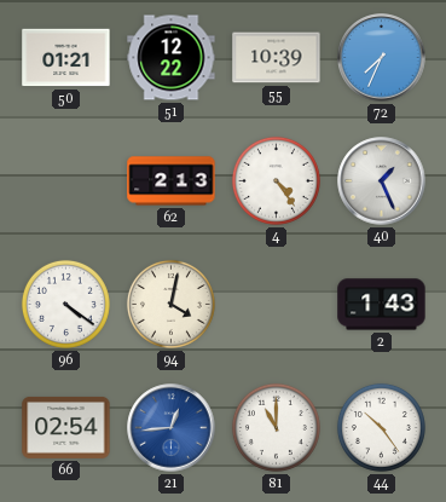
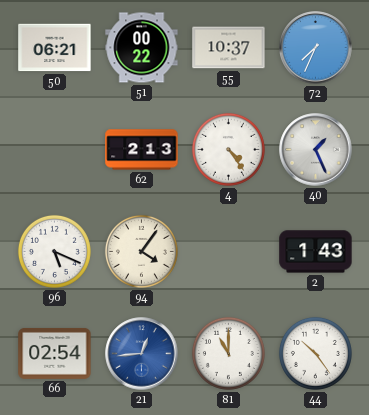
50: 01:21 -> 06:21 (55, 48)
51: 12:22 -> 00:22 (142, 48)
55: 10:39 -> 10:37 (229, 48)
96: 4:21 -> 5:19 (54, 251)
94: 4:02 -> 4:06 (141, 251)
